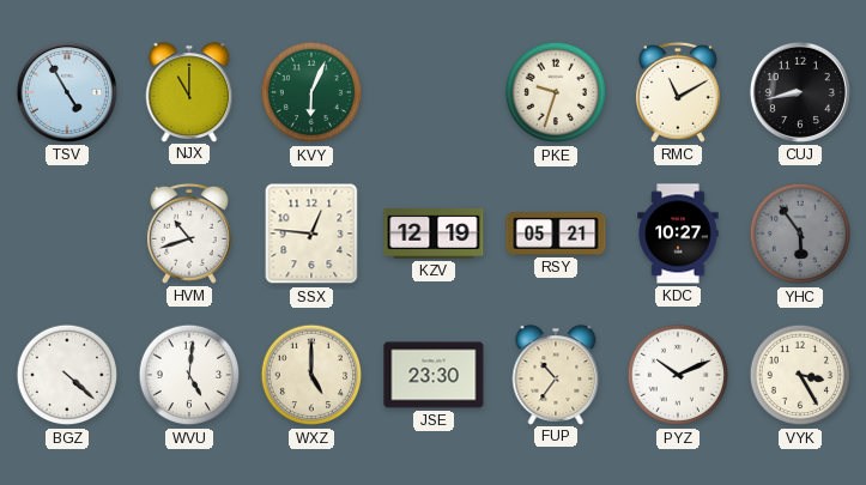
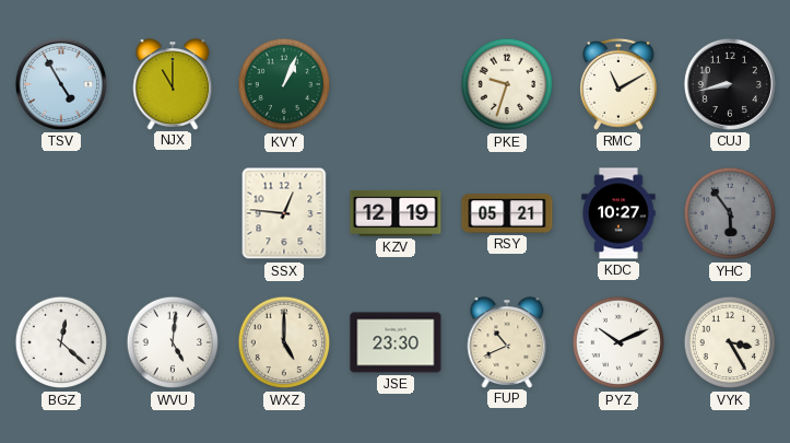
KVY: 6:04 -> 1:04 (284, 84)
HVM: 10:42 -> none (189, 234)
BGZ: 4:22 -> 12:22 (61, 342)
FUP: 10:36 -> 10:41 (507, 342)
